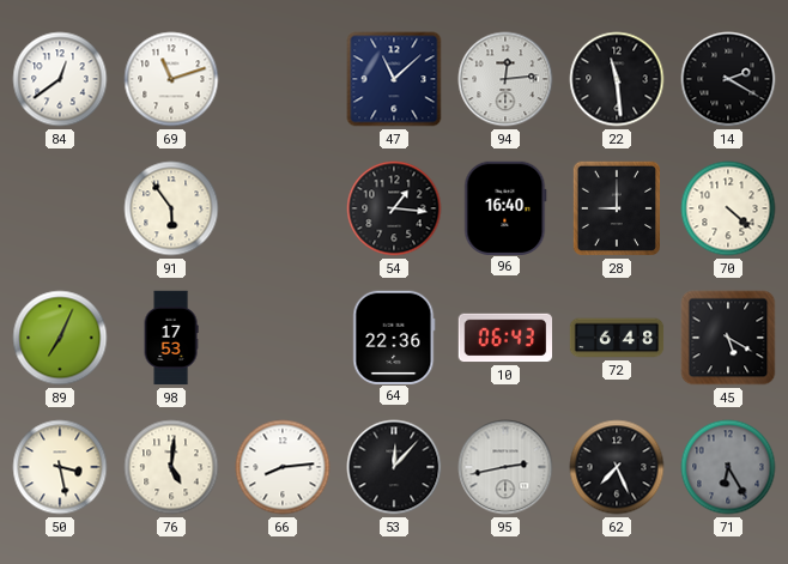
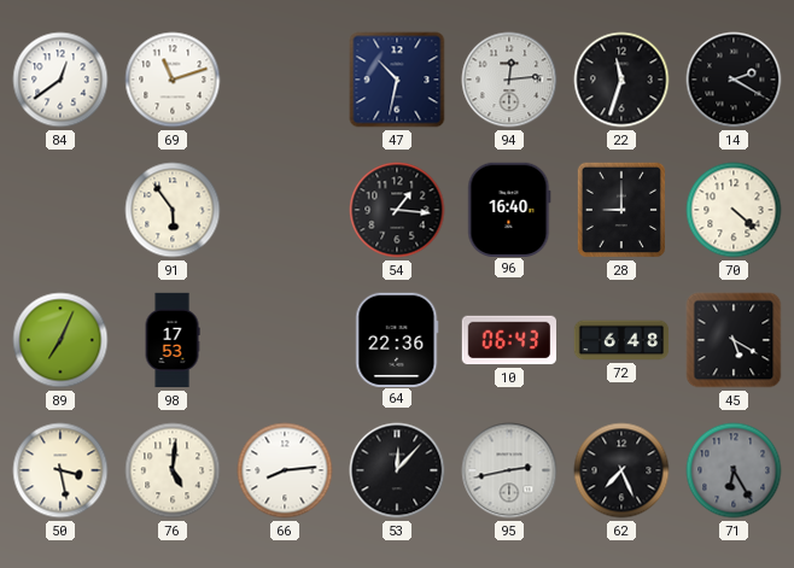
47: 11:08 -> 10:32 (397, 80)
22: 11:29 -> 11:33 (621, 80)
